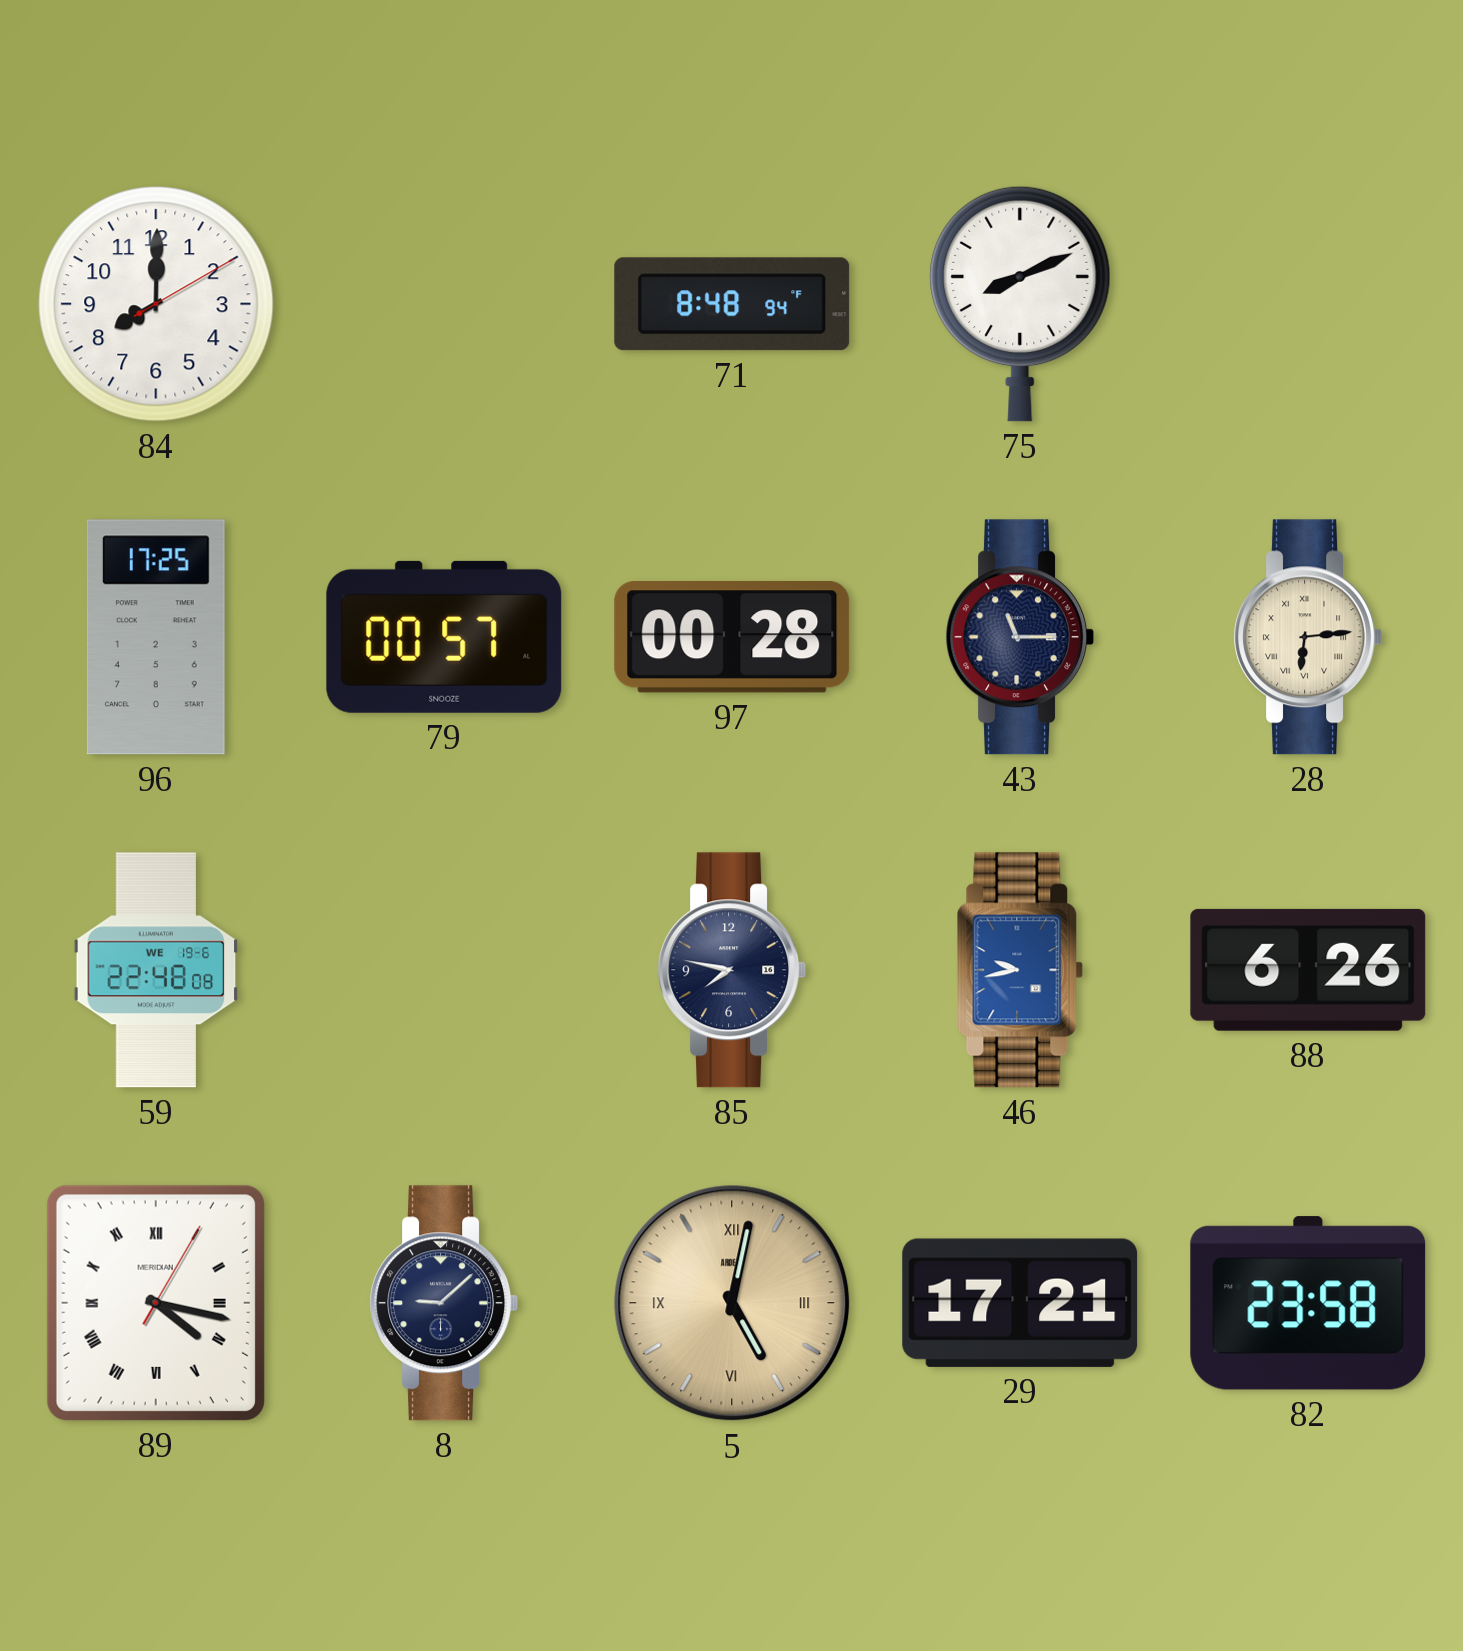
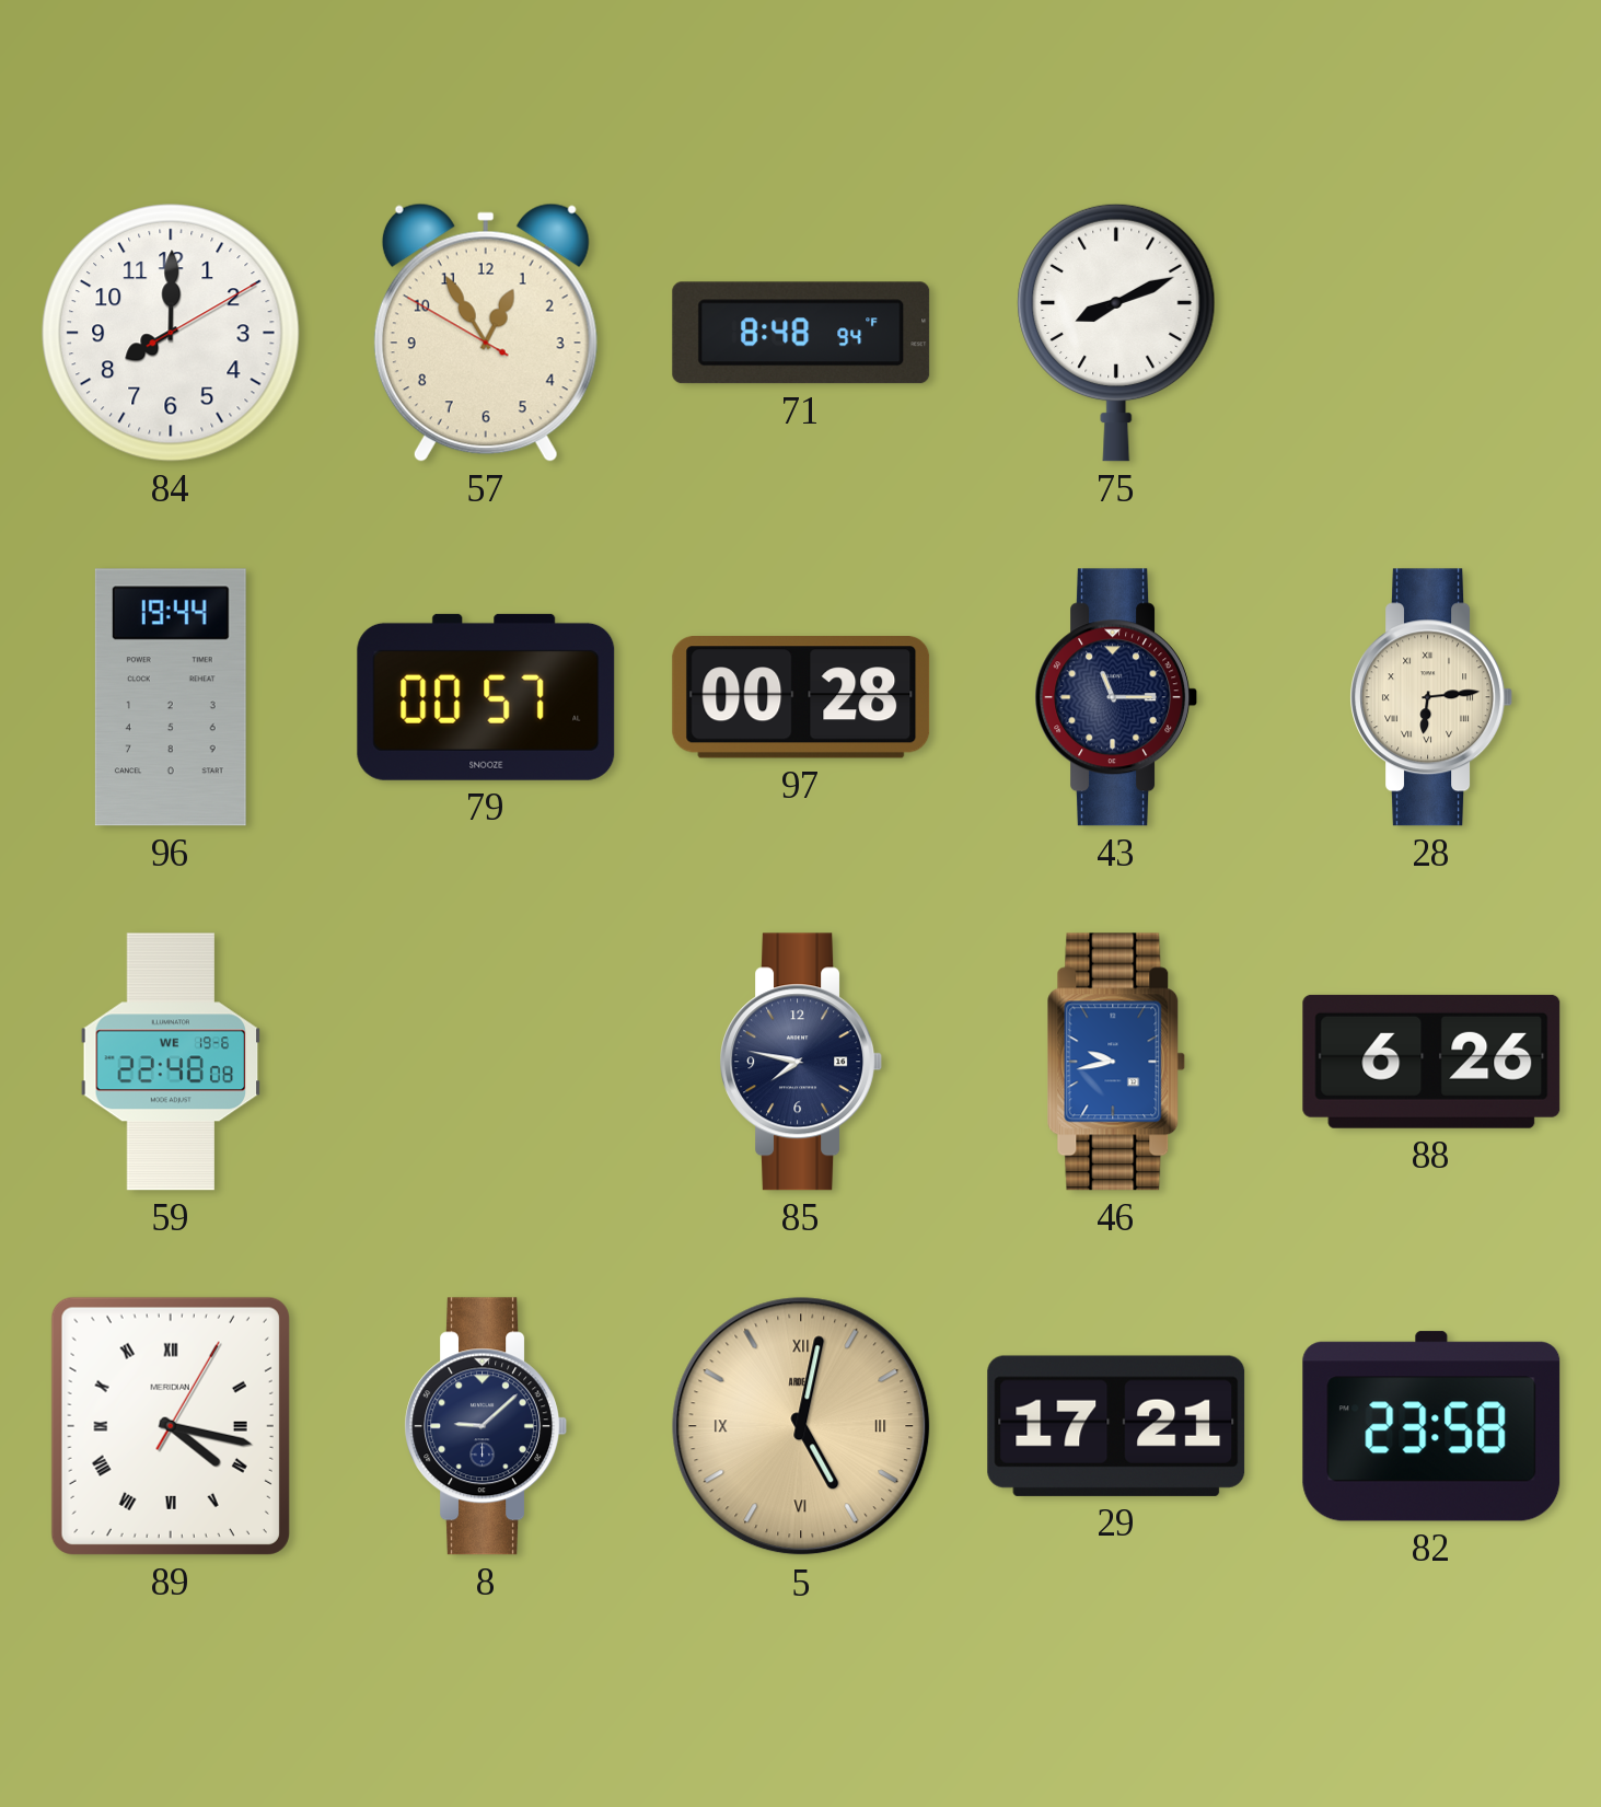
57: none -> 12:54 (486, 333)
96: 17:25 -> 19:44 (171, 697)
